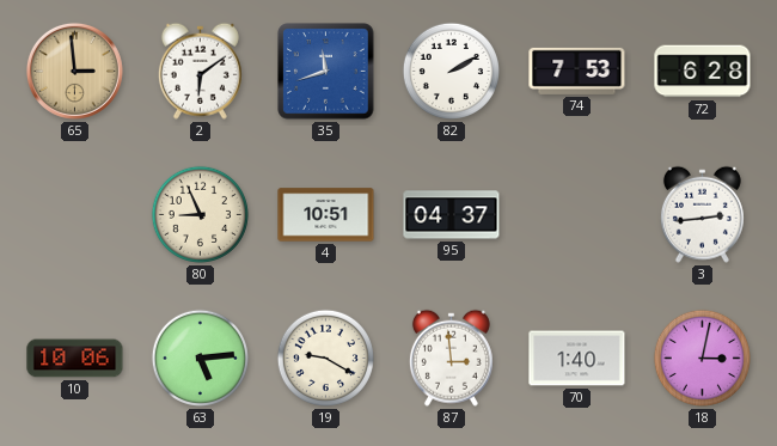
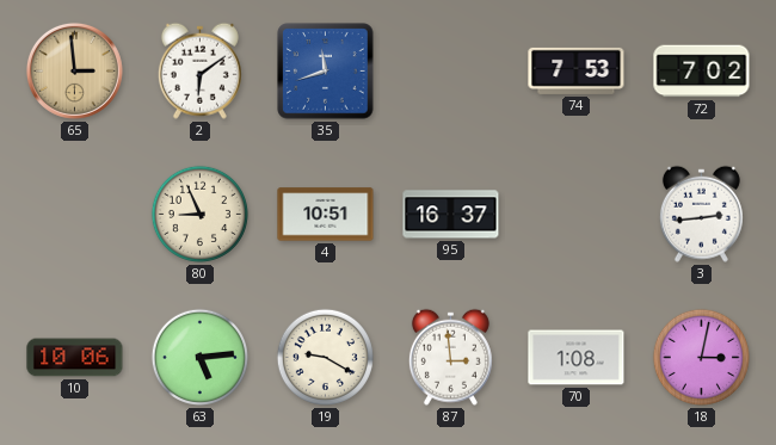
82: 2:10 -> none (451, 71)
72: 6:28 -> 7:02 (702, 72)
95: 04:37 -> 16:37 (451, 215)
70: 1:40 -> 1:08 (577, 358)
